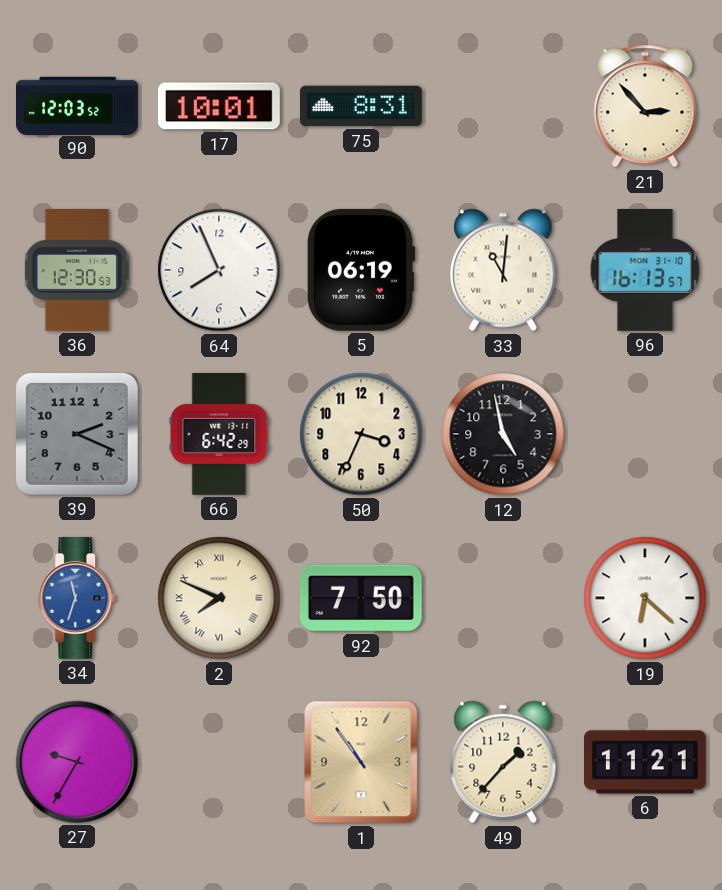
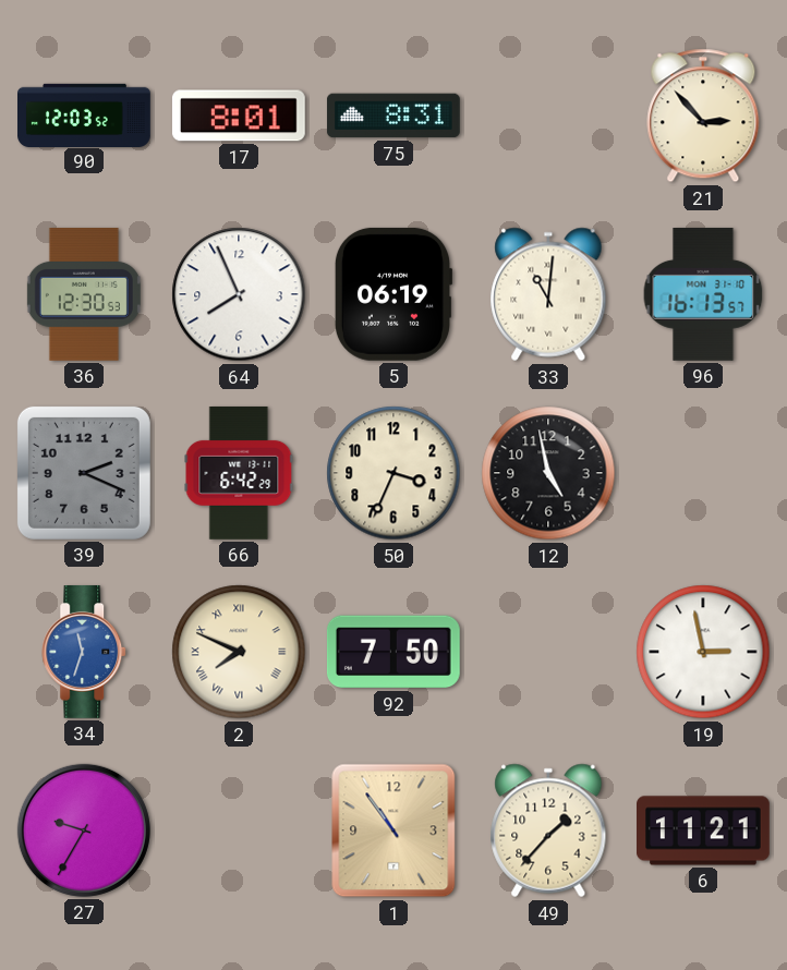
17: 10:01 -> 8:01 (239, 116)
19: 6:22 -> 2:58 (703, 652)
